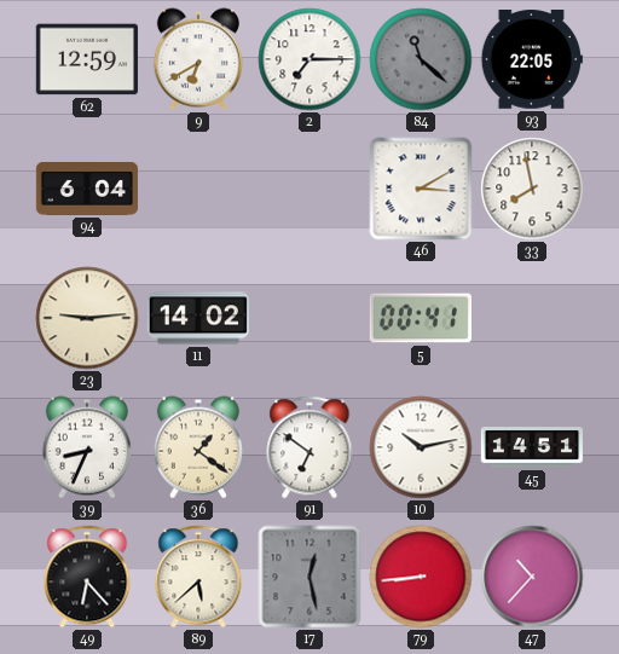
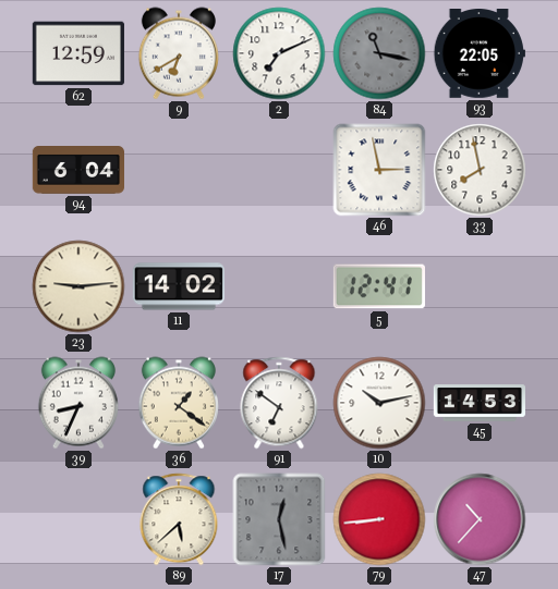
2: 7:15 -> 7:11 (279, 53)
84: 11:22 -> 11:17 (379, 53)
46: 3:10 -> 2:58 (379, 170)
5: 00:41 -> 12:41 (379, 286)
45: 14:51 -> 14:53 (478, 403)
49: 6:23 -> none (87, 577)
